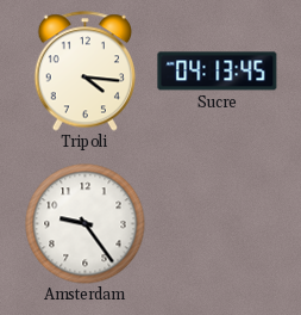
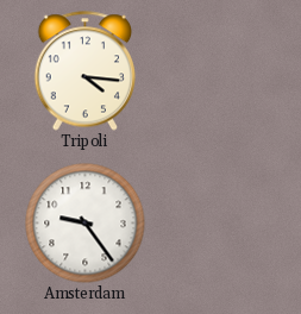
Sucre: 04:13 -> none (218, 72)
